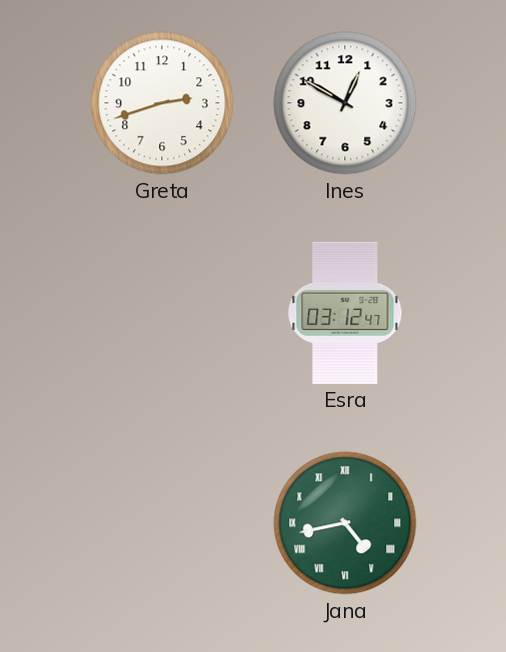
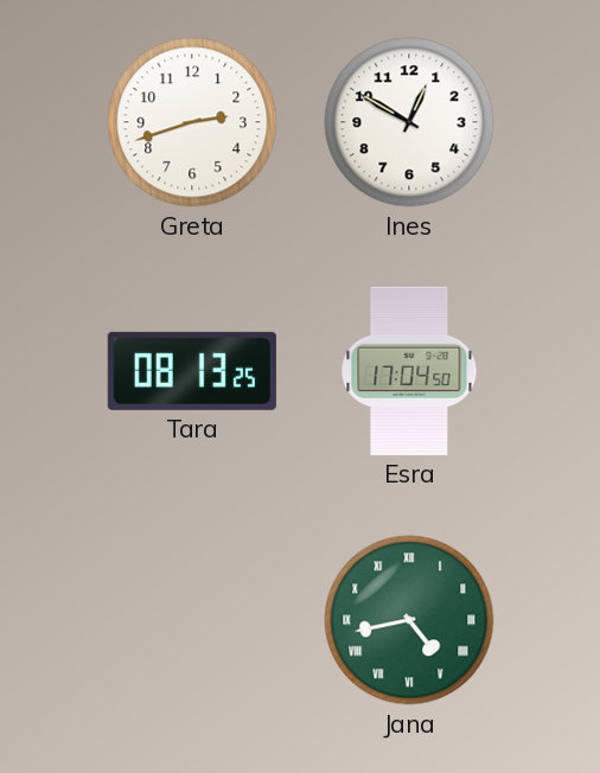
Tara: none -> 08:13 (192, 371)
Esra: 03:12 -> 17:04 (409, 371)
